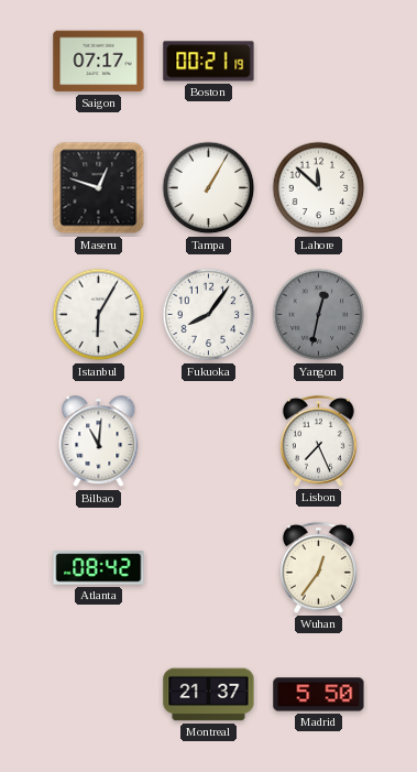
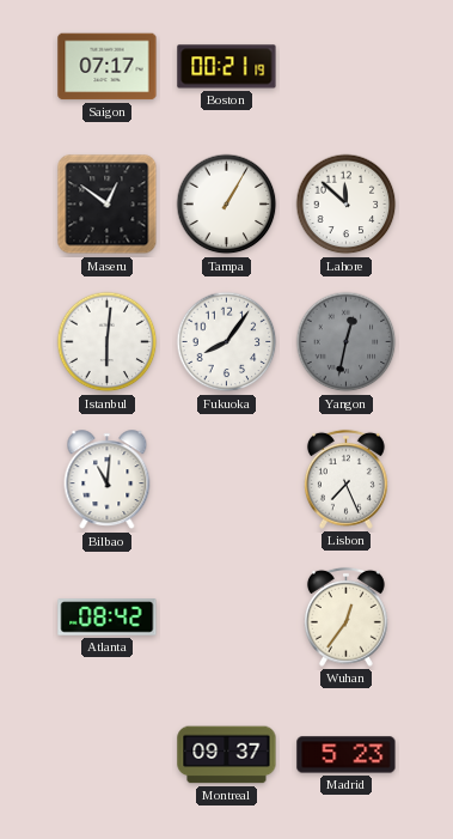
Maseru: 12:48 -> 12:51 (108, 205)
Istanbul: 6:05 -> 6:01 (108, 342)
Montreal: 21:37 -> 09:37 (227, 755)
Madrid: 5:50 -> 5:23 (347, 755)
